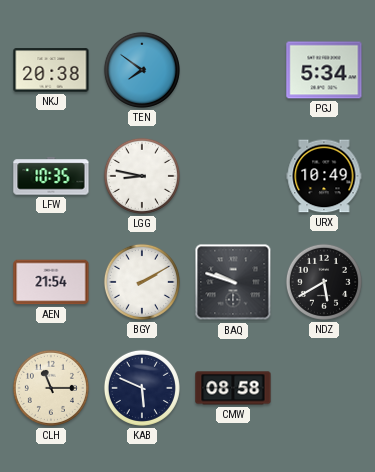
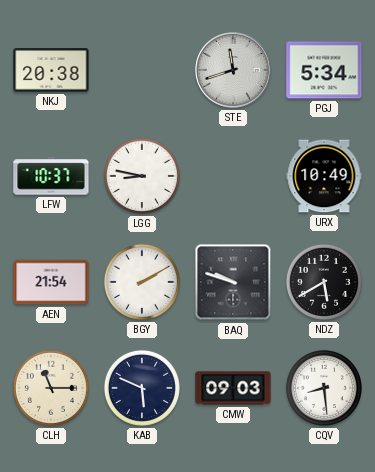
TEN: 7:51 -> none (142, 70)
STE: none -> 11:42 (233, 70)
LFW: 10:35 -> 10:37 (51, 176)
CMW: 08:58 -> 09:03 (233, 388)
CQV: none -> 8:29 (324, 388)
